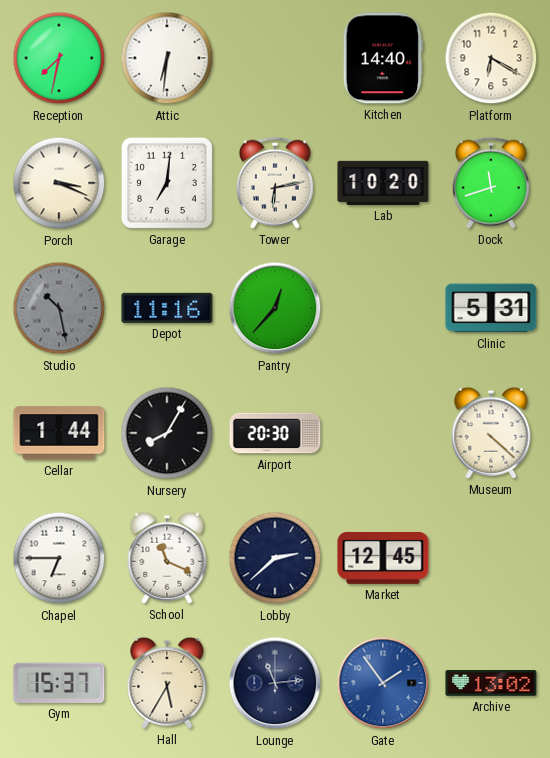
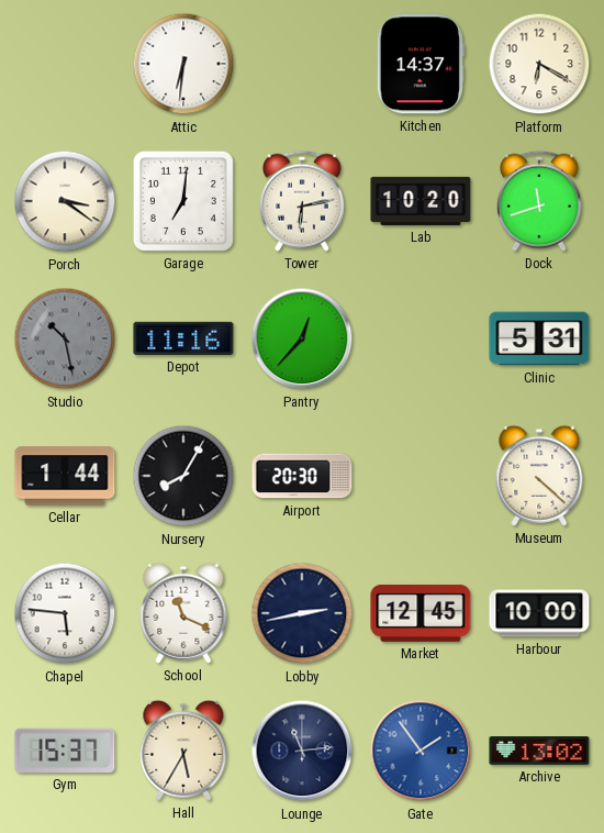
Reception: 7:32 -> none (59, 58)
Kitchen: 14:40 -> 14:37 (421, 64)
Porch: 3:19 -> 3:21 (65, 201)
Chapel: 6:45 -> 5:46 (65, 613)
Lobby: 2:38 -> 2:43 (302, 613)
Harbour: none -> 10:00 (539, 613)
